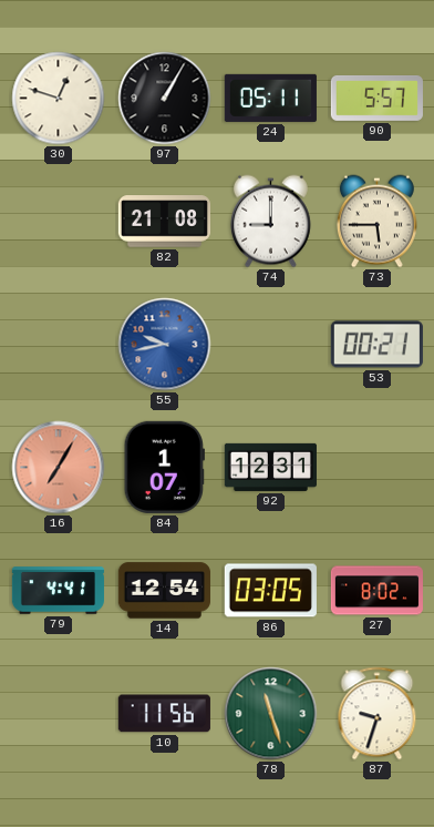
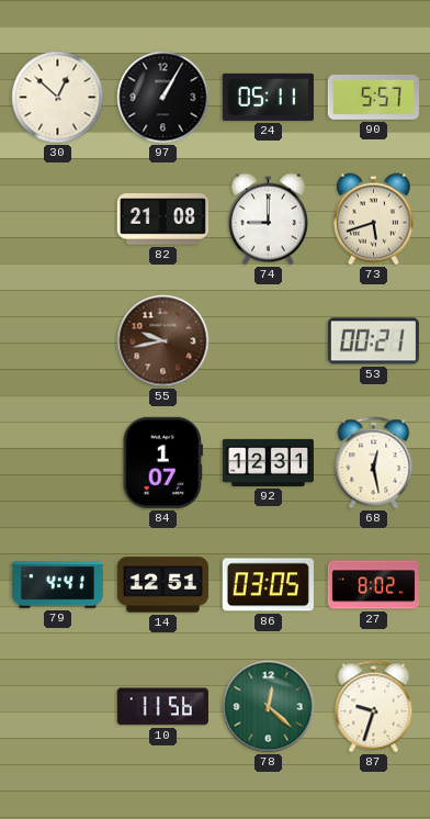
30: 12:48 -> 12:52 (58, 98)
73: 5:45 -> 5:42 (373, 220)
55 dial: blue -> brown (163, 341)
16: 7:05 -> none (59, 468)
68: none -> 12:28 (374, 463)
14: 12:54 -> 12:51 (162, 585)
78: 11:27 -> 12:22 (269, 707)
